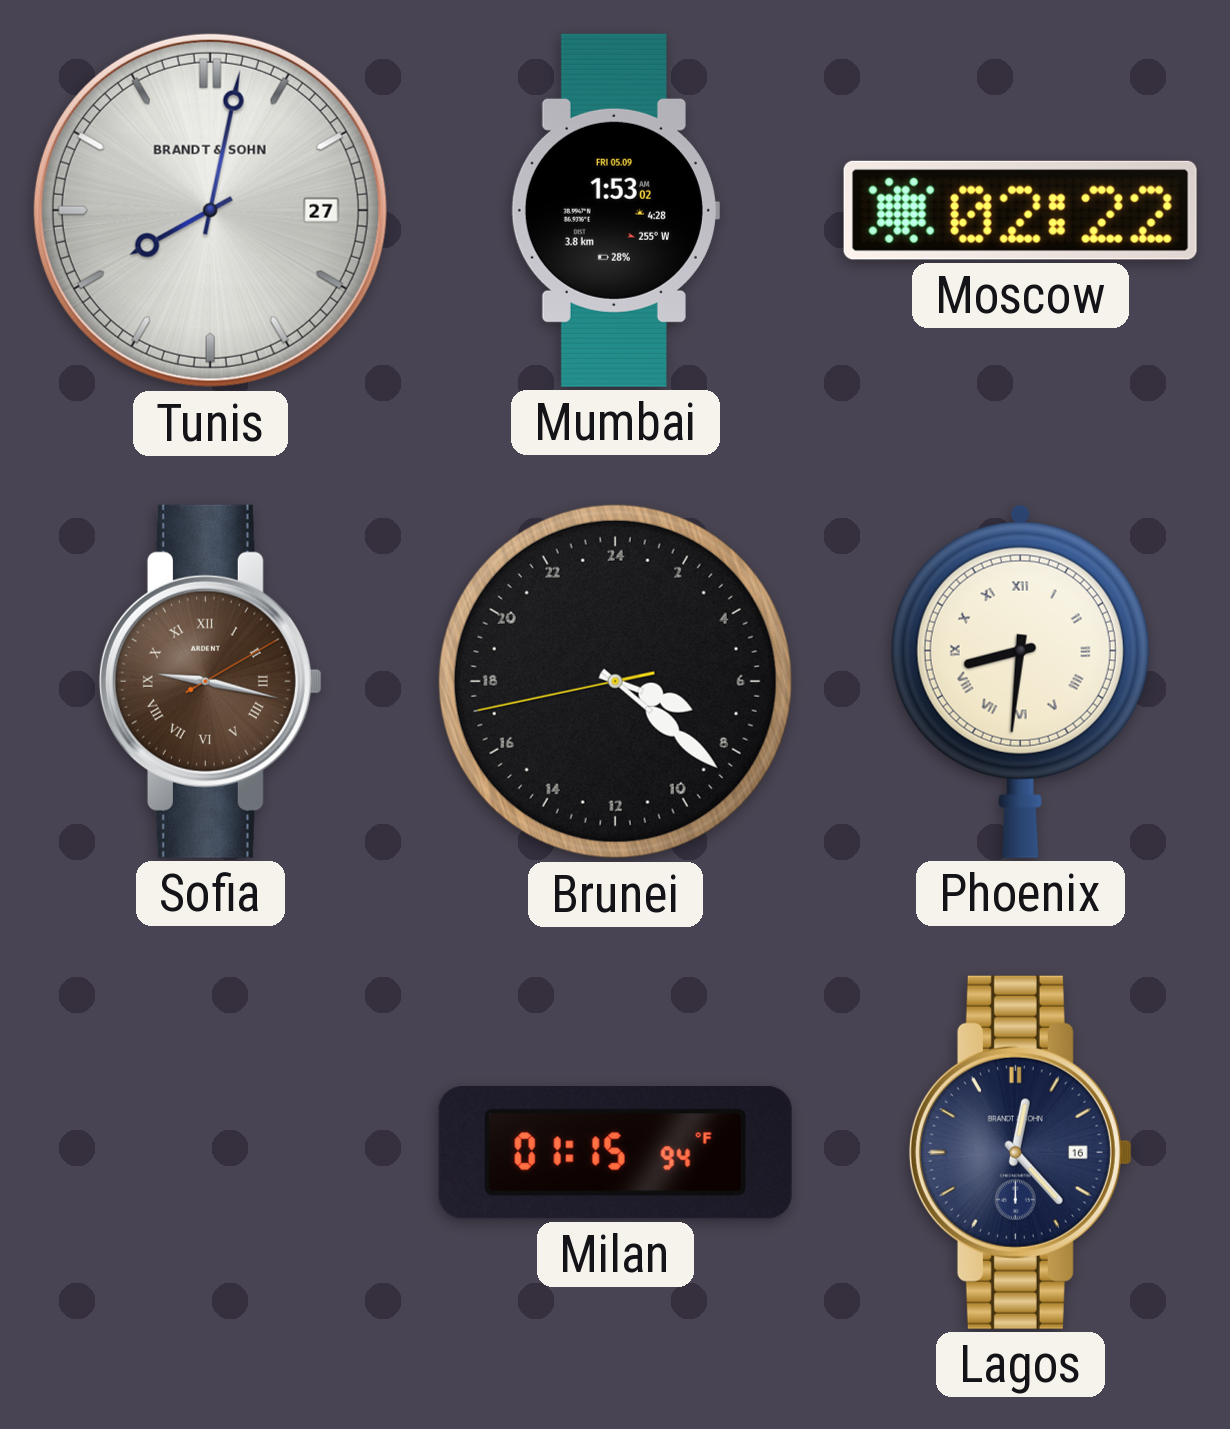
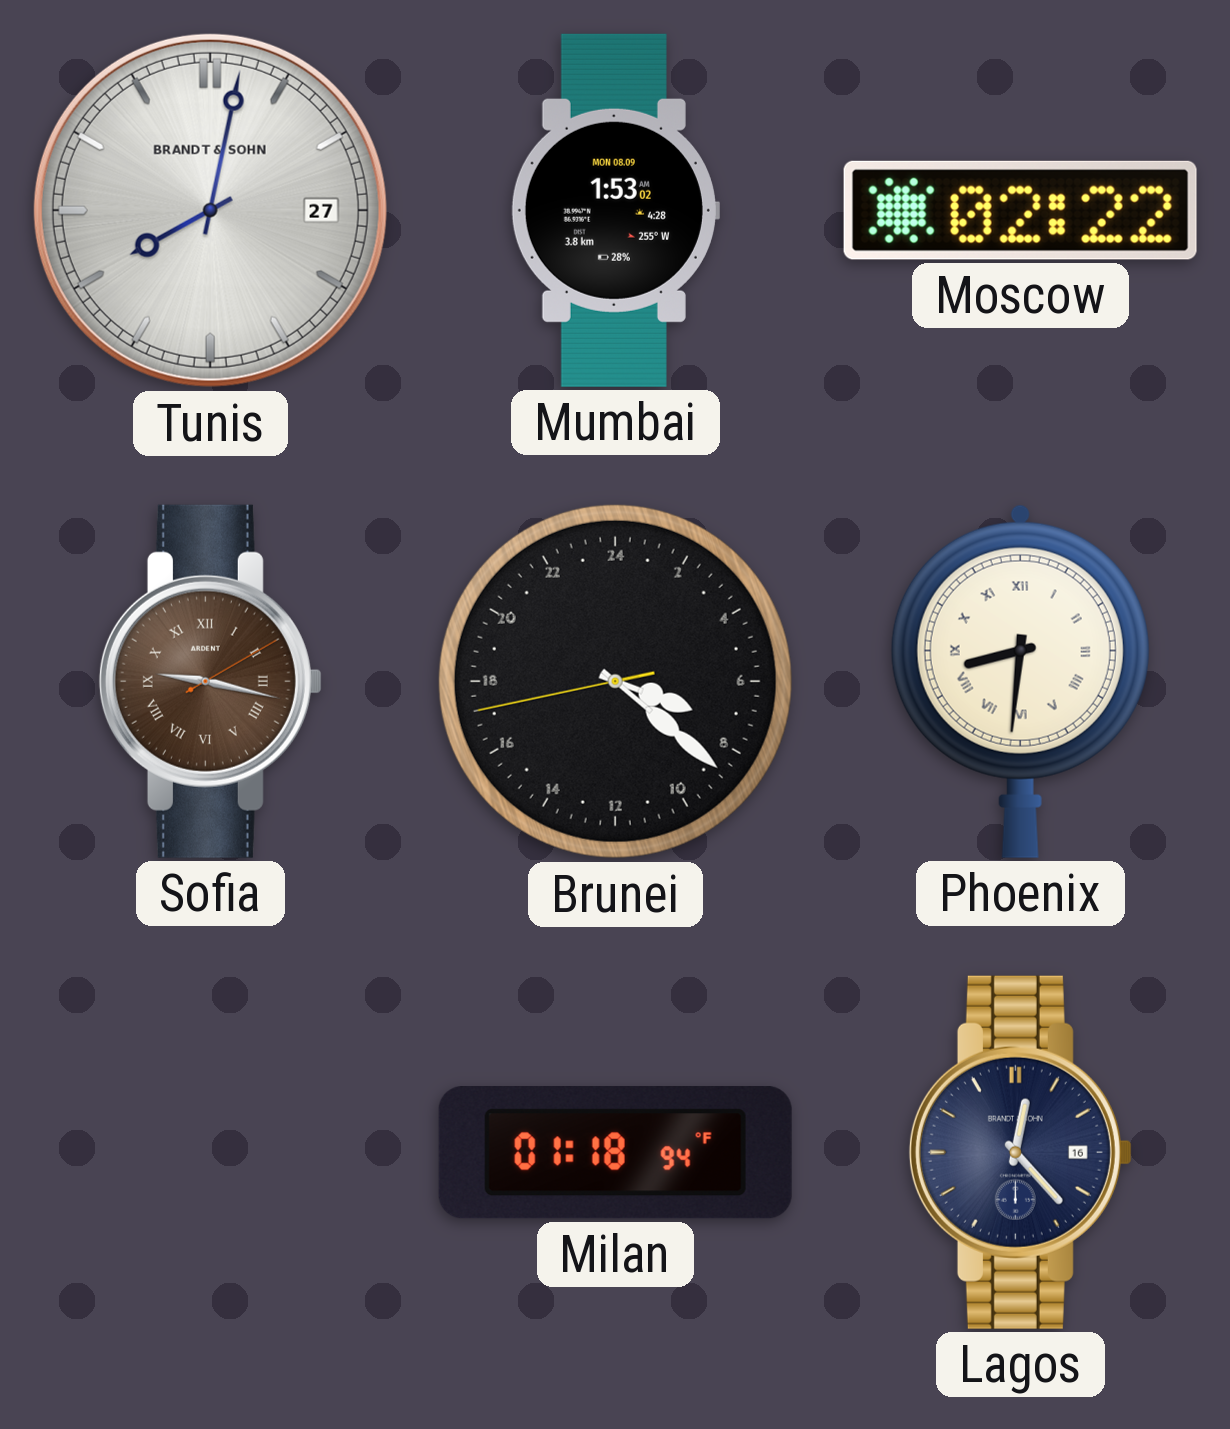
Mumbai date: FRI 05.09 -> MON 08.09 (615, 210)
Milan: 01:15 -> 01:18 (615, 1153)
